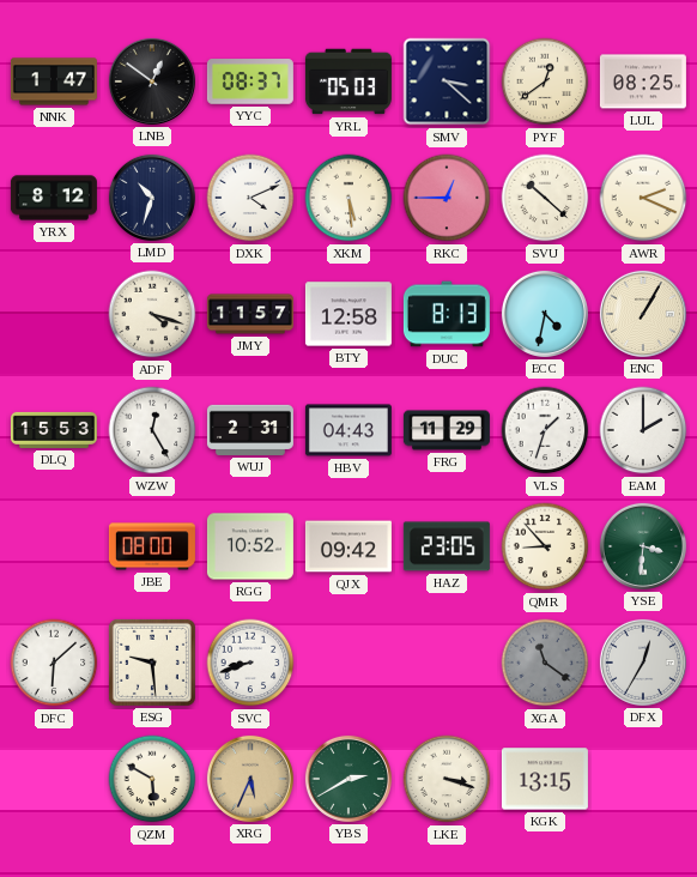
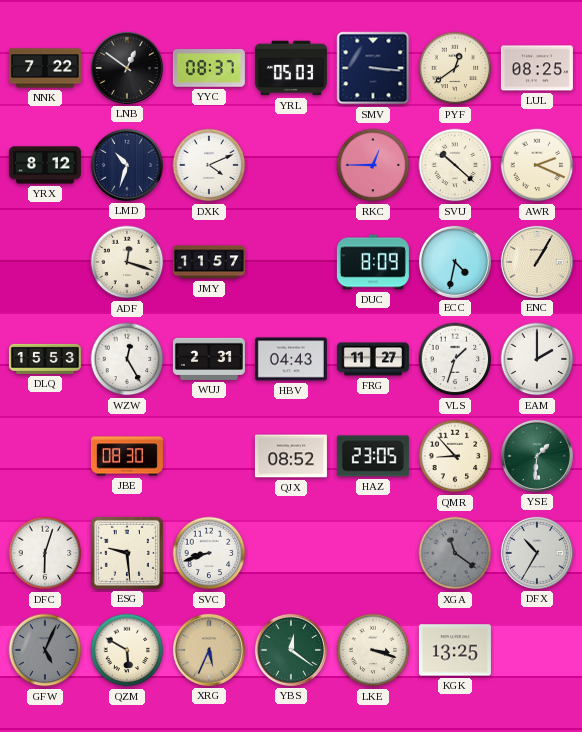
NNK: 1:47 -> 7:22 (45, 68)
SMV: 3:22 -> 3:16 (373, 68)
XKM: 5:29 -> none (348, 198)
ADF: 4:18 -> 12:18 (127, 262)
BTY: 12:58 -> none (348, 314)
DUC: 8:13 -> 8:09 (373, 262)
FRG: 11:29 -> 11:27 (373, 359)
JBE: 08:00 -> 08:30 (127, 456)
RGG: 10:52 -> none (250, 546)
QJX: 09:42 -> 08:52 (291, 456)
YSE: 3:31 -> 1:31 (537, 456)
DFC: 6:08 -> 6:03 (45, 553)
DFX: 12:35 -> 10:35 (537, 553)
GFW: none -> 5:04 (45, 650)
YBS: 2:40 -> 12:21 (291, 650)
KGK: 13:15 -> 13:25 (455, 650)
